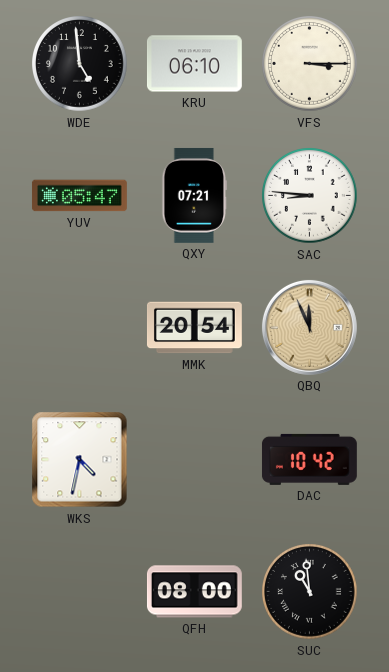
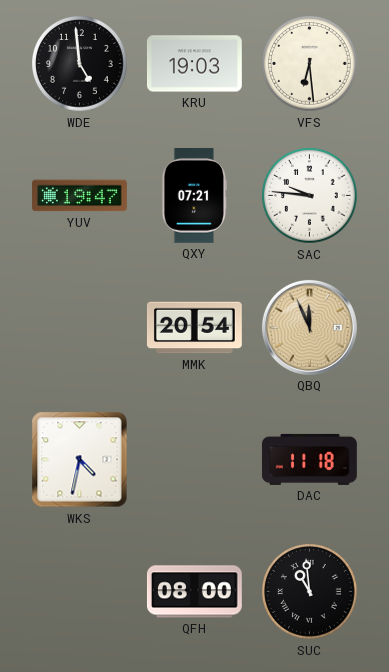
KRU: 06:10 -> 19:03 (194, 64)
VFS: 3:15 -> 6:29 (310, 64)
YUV: 05:47 -> 19:47 (79, 196)
SAC: 8:46 -> 9:46 (310, 196)
DAC: 10:42 -> 11:18 (309, 459)
